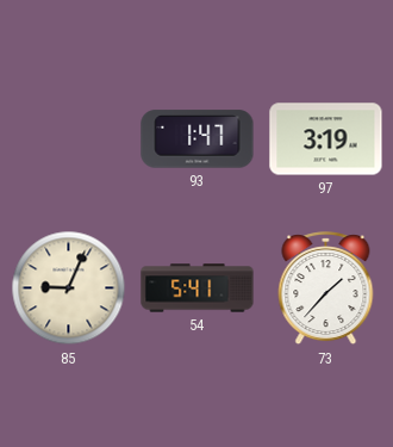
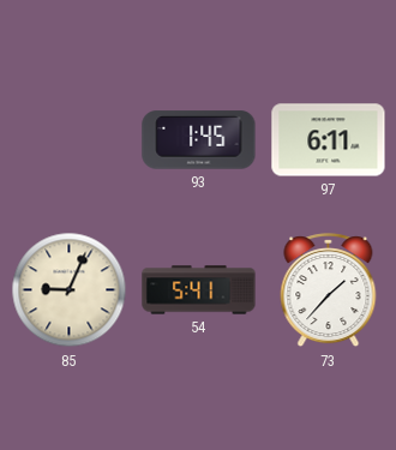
93: 1:47 -> 1:45 (199, 140)
97: 3:19 -> 6:11 (329, 140)
